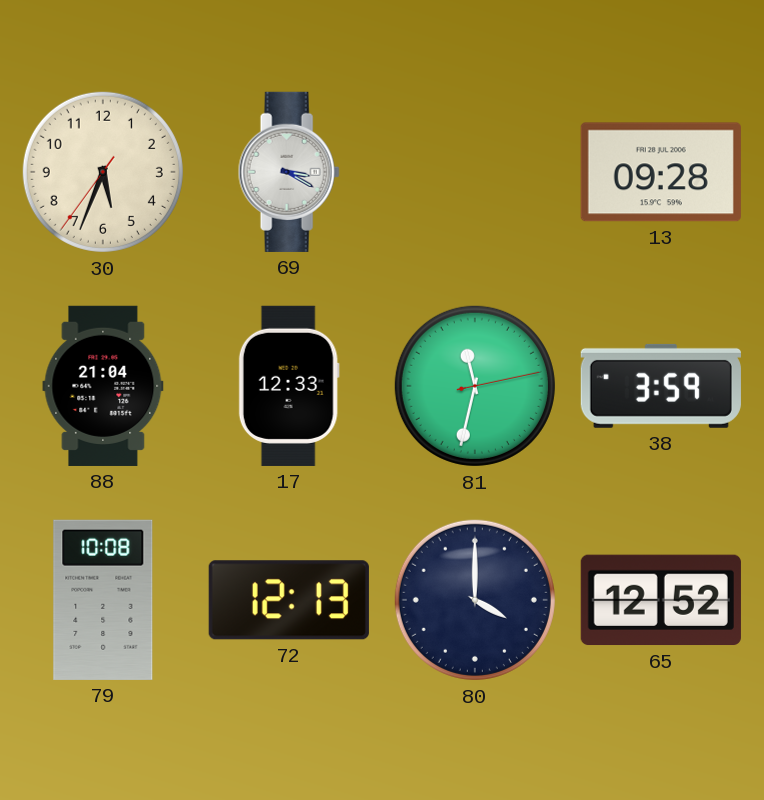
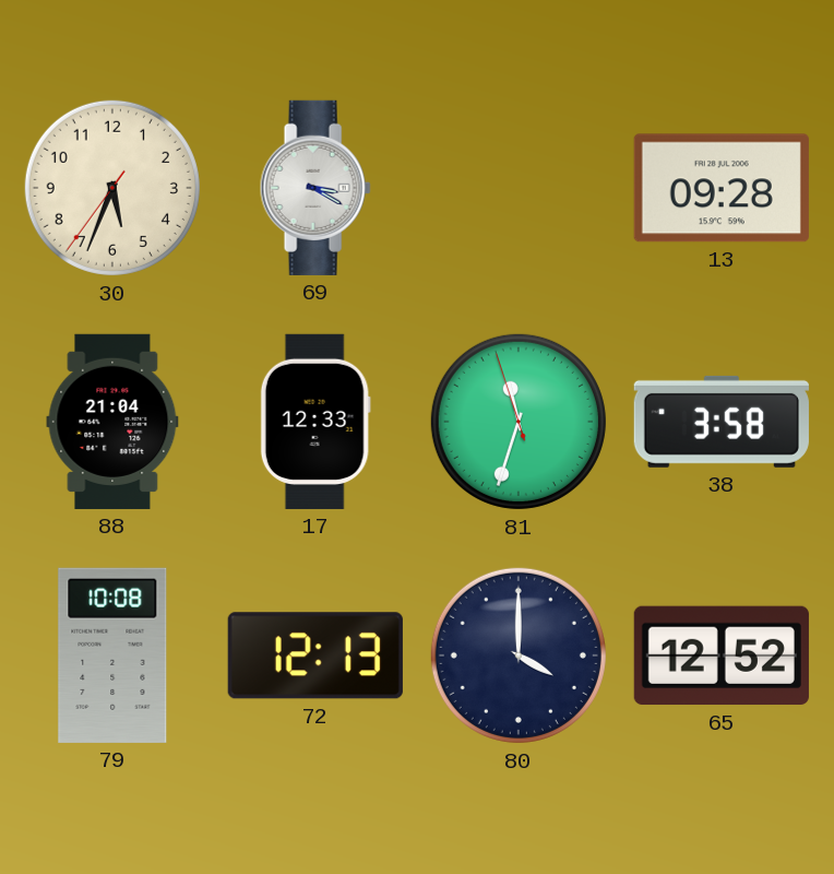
81: 11:32:13 -> 11:32:57 (519, 422)
38: 3:59 -> 3:58 (722, 422)
